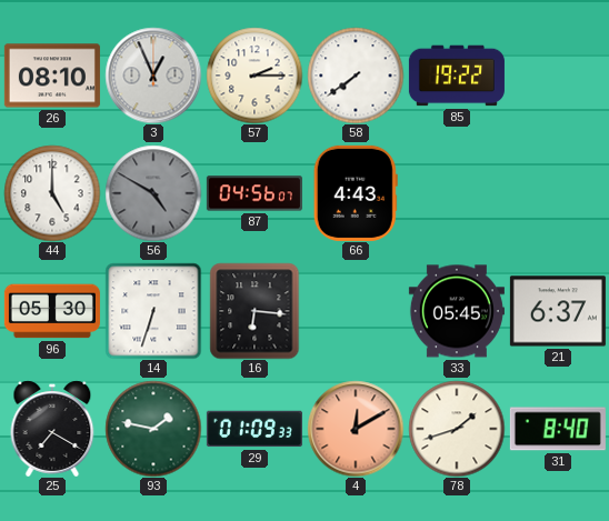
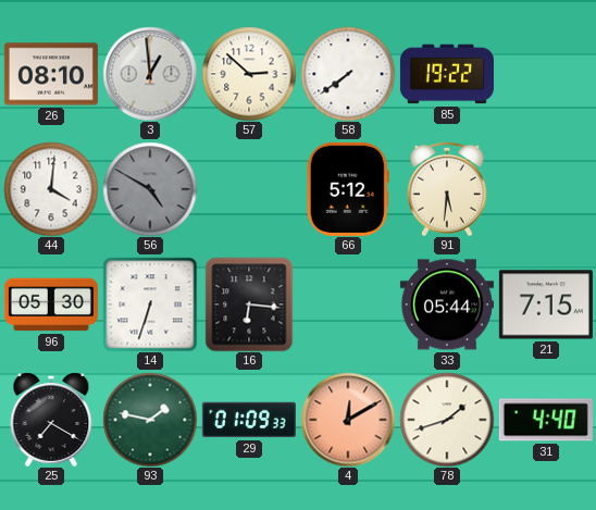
3: 12:56 -> 12:59 (150, 74)
57: 2:15 -> 2:52 (249, 74)
44: 5:00 -> 4:01 (51, 189)
87: 04:56 -> none (254, 193)
66: 4:43 -> 5:12 (348, 189)
91: none -> 5:31 (447, 189)
33: 05:45 -> 05:44 (447, 304)
21: 6:37 -> 7:15 (546, 304)
31: 8:40 -> 4:40 (546, 420)
